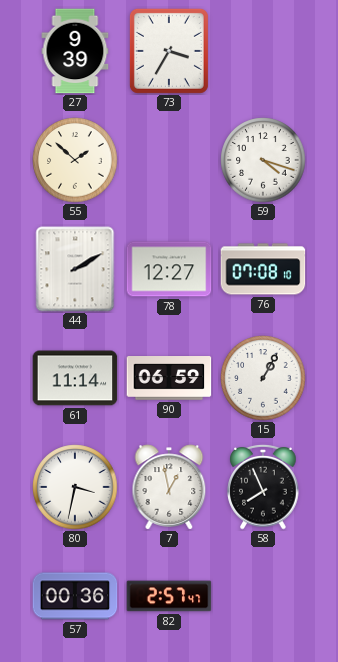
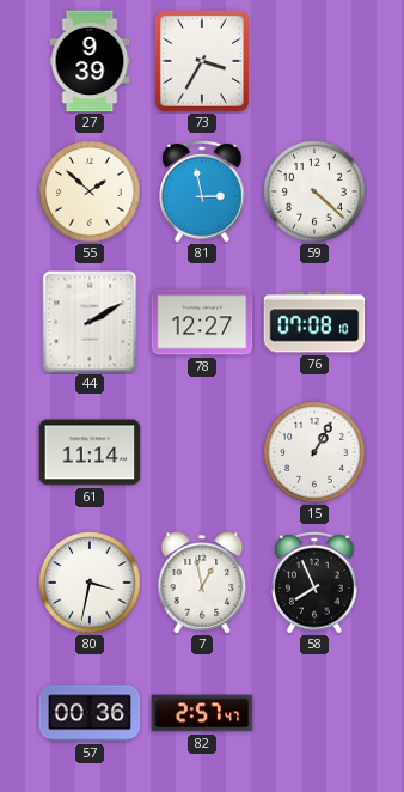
81: none -> 2:58 (202, 191)
59: 4:18 -> 4:22 (314, 191)
90: 06:59 -> none (169, 378)
